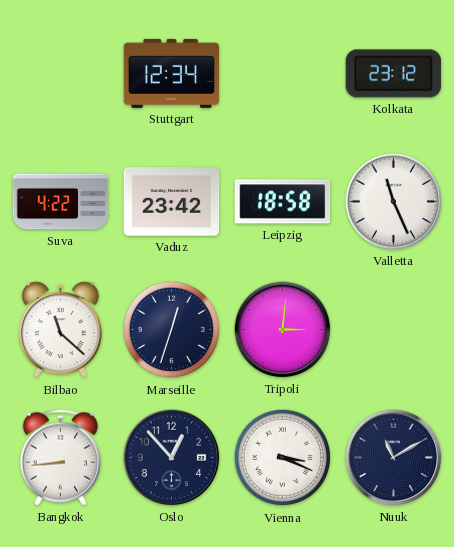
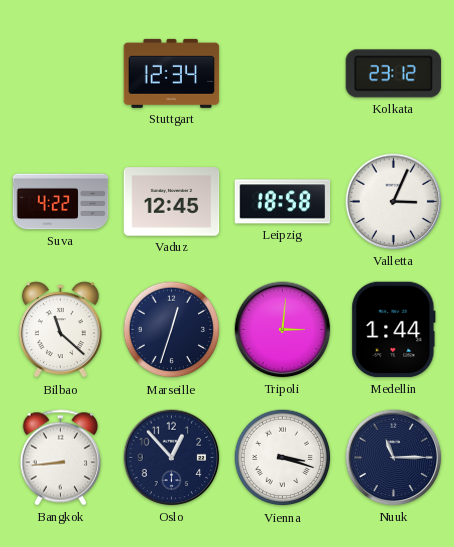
Vaduz: 23:42 -> 12:45 (172, 202)
Valletta: 11:26 -> 3:04 (394, 202)
Medellin: none -> 1:44 (394, 330)
Vienna: 3:19 -> 3:18 (283, 458)
Nuuk: 11:10 -> 11:15 (394, 458)
